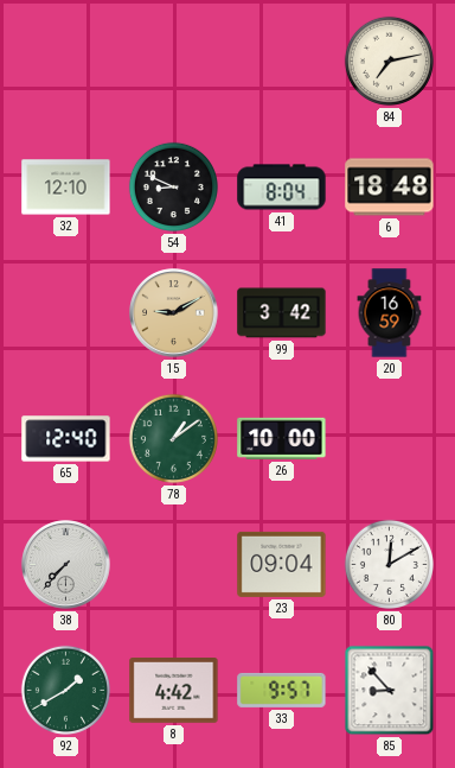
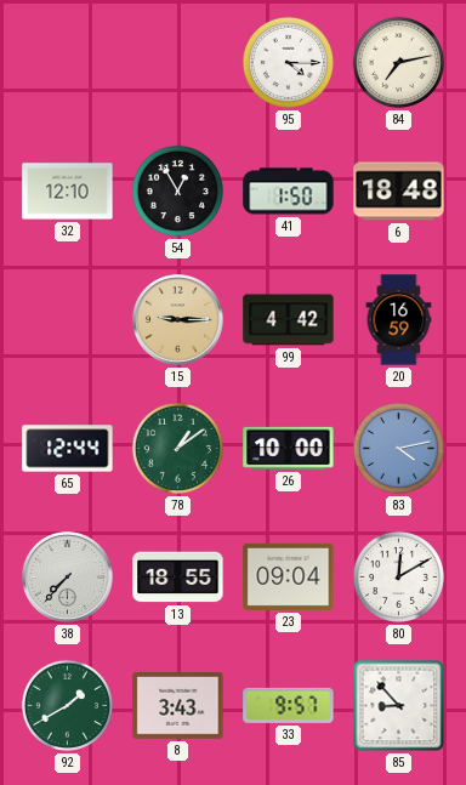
95: none -> 4:15 (288, 62)
54: 8:49 -> 12:55 (177, 190)
41: 8:04 -> 1:50 (289, 192)
15: 9:10 -> 9:15 (178, 320)
99: 3:42 -> 4:42 (289, 320)
65: 12:40 -> 12:44 (68, 449)
83: none -> 4:13 (398, 448)
13: none -> 18:55 (178, 578)
8: 4:42 -> 3:43 (178, 706)
